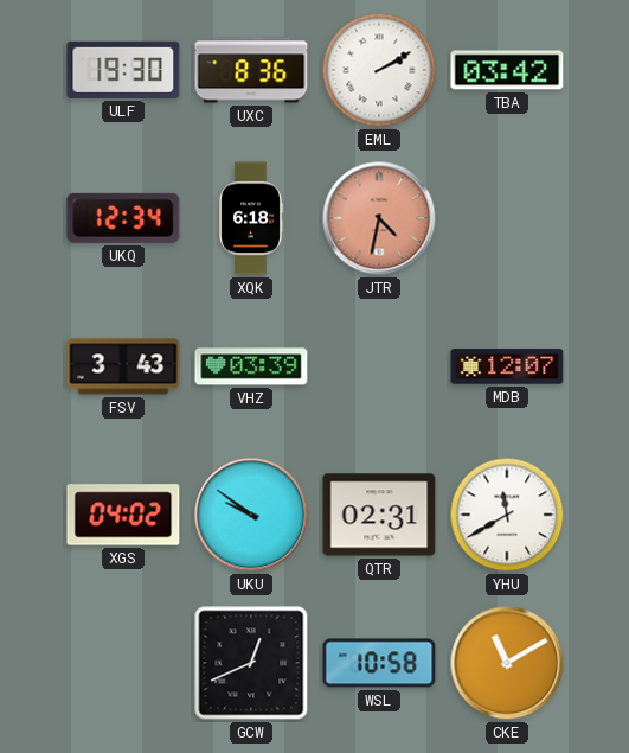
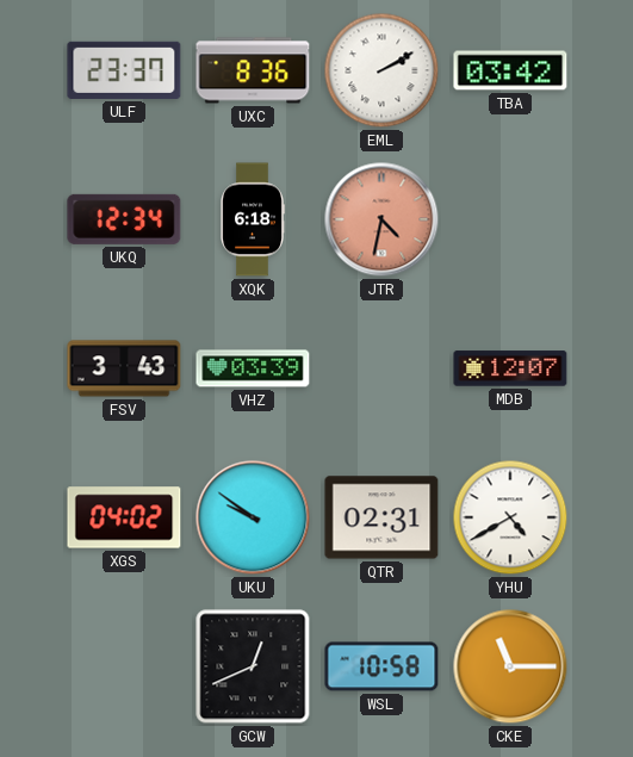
ULF: 19:30 -> 23:37 (124, 70)
YHU: 11:40 -> 4:40 (510, 517)
CKE: 11:10 -> 11:15 (510, 666)
